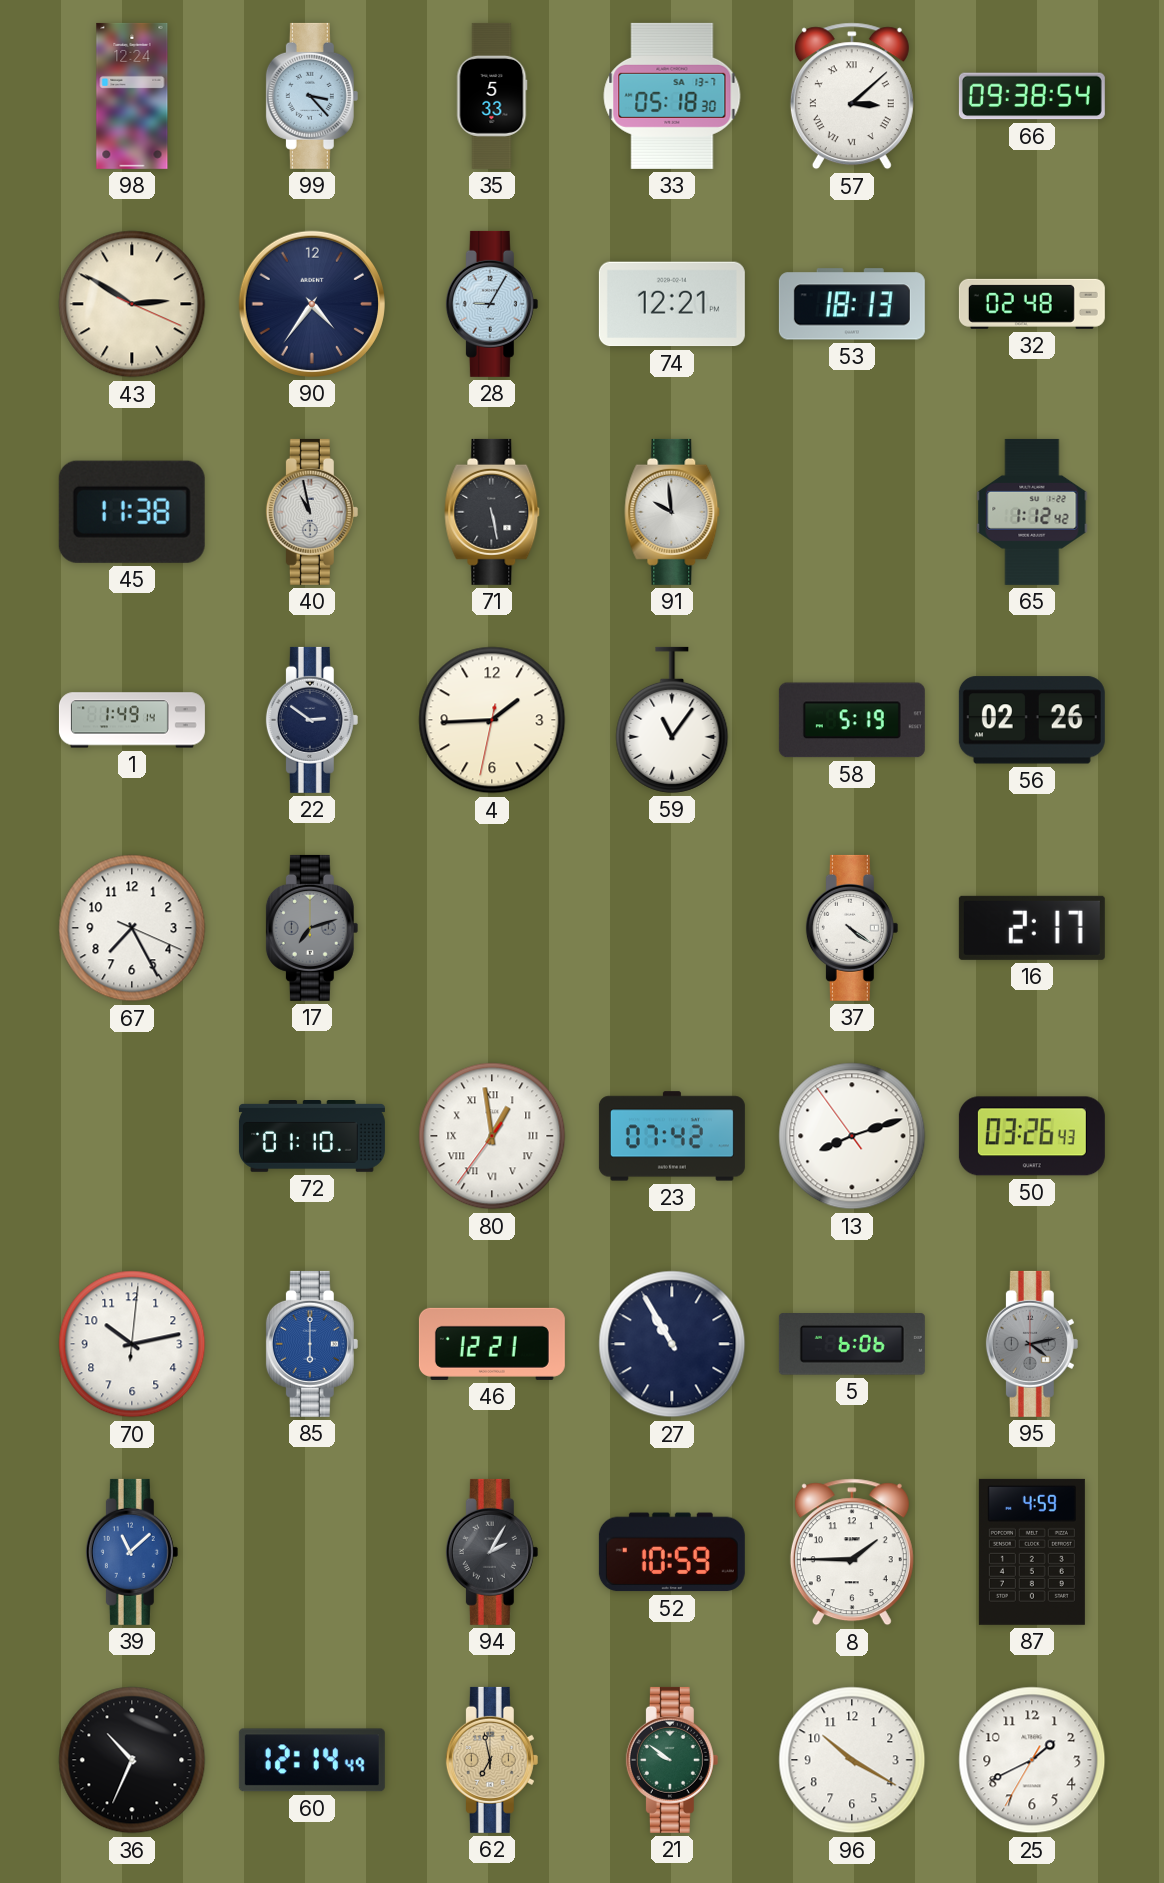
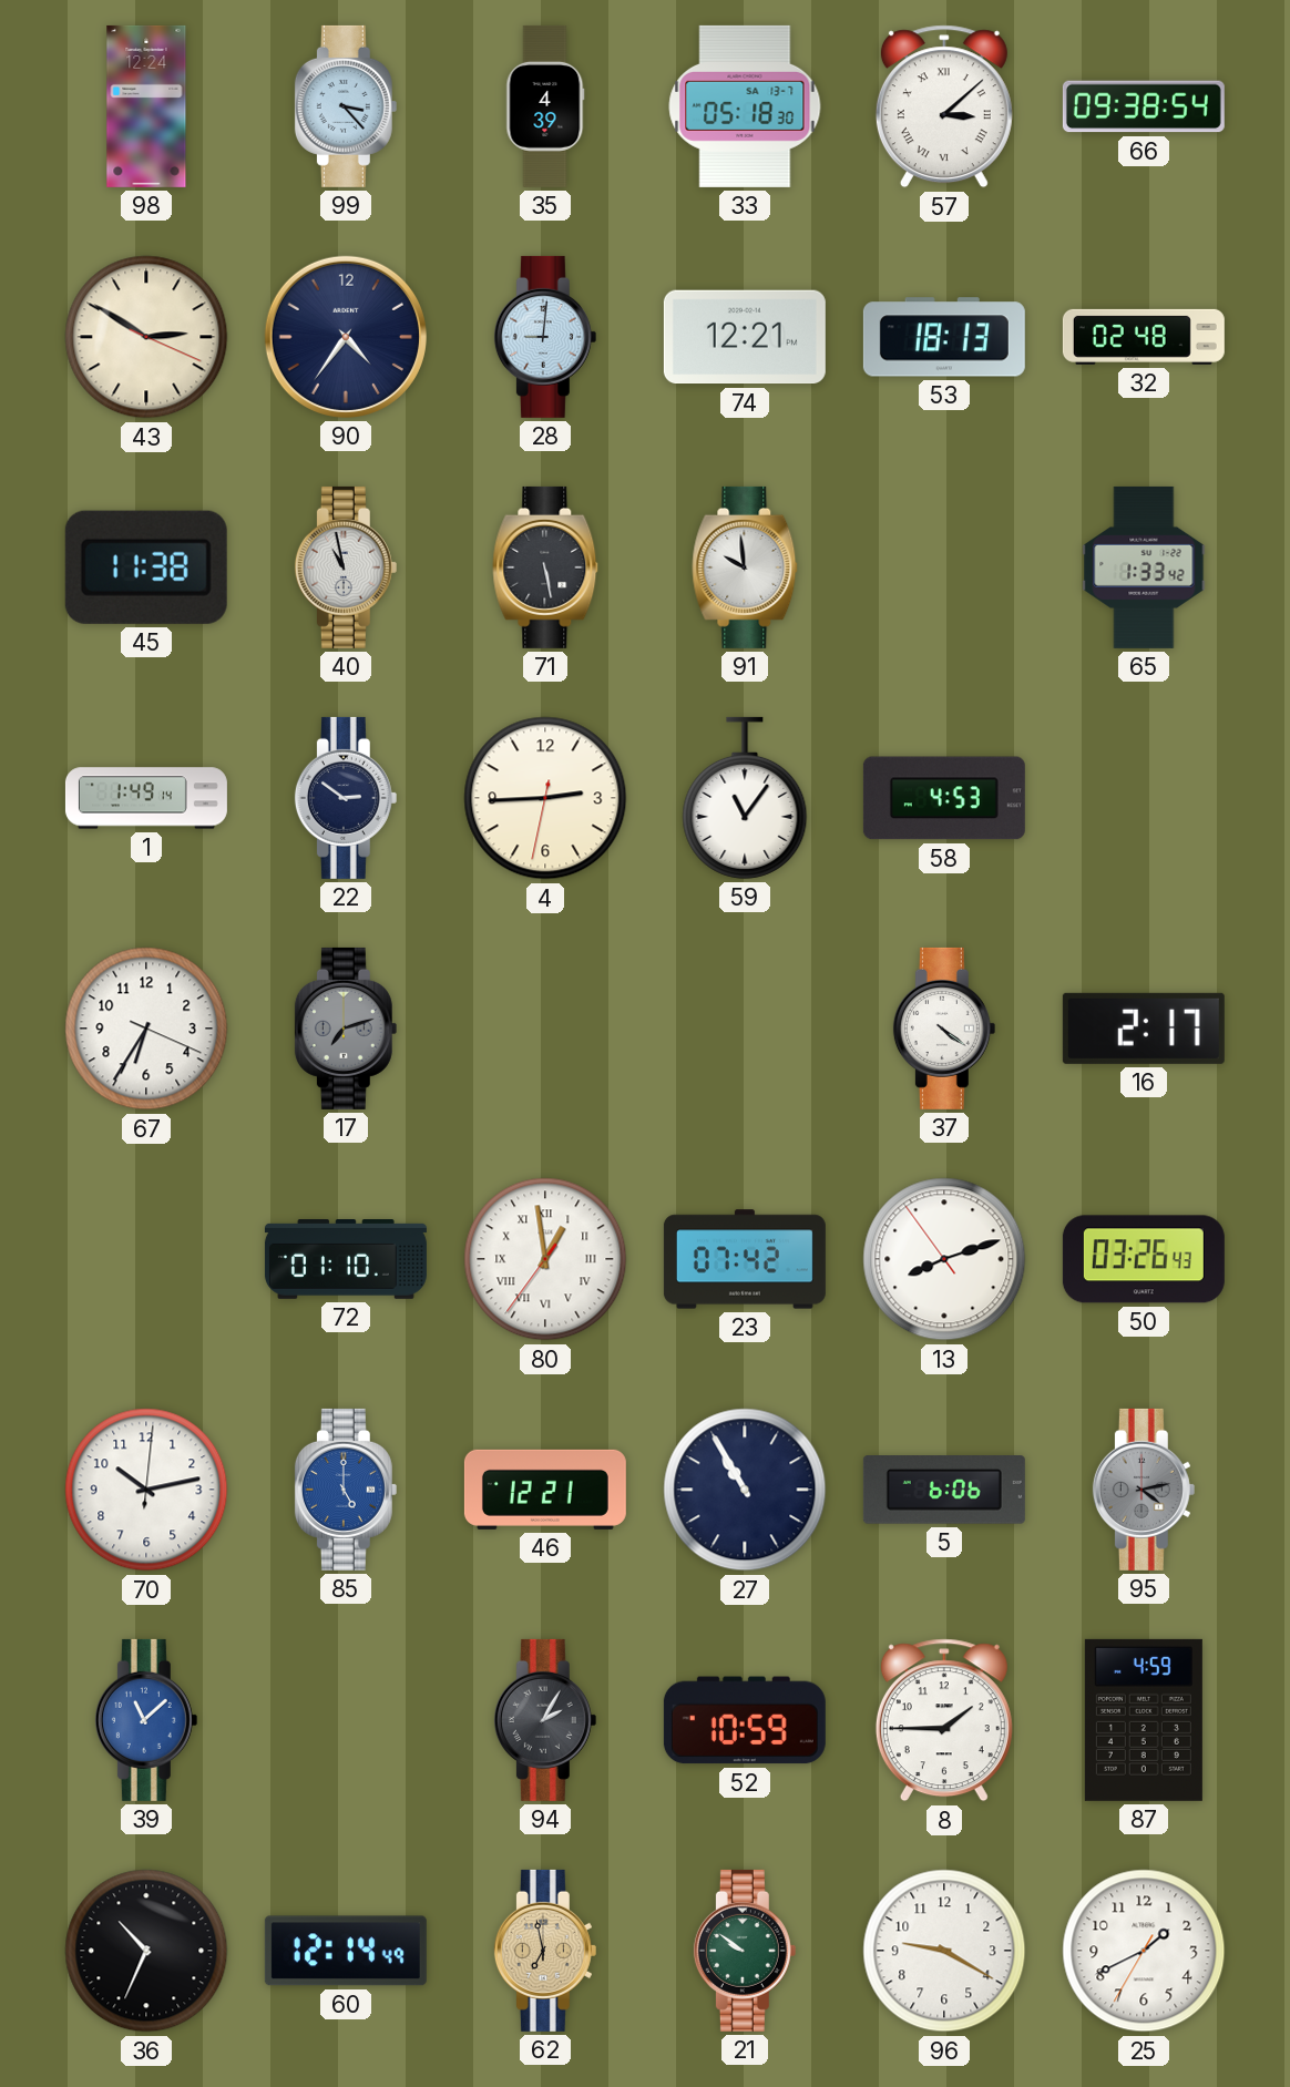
35: 5:33 -> 4:39 (545, 106)
28: 9:05 -> 9:01 (545, 337)
65: 1:12 -> 1:33 (1144, 567)
4: 1:44 -> 2:44 (545, 798)
58: 5:19 -> 4:53 (944, 798)
56: 02:26 -> none (1032, 720)
67: 7:25 -> 6:35 (146, 1029)
85: 6:00 -> 5:00 (346, 1490)
96: 10:20 -> 9:20 (944, 1951)
